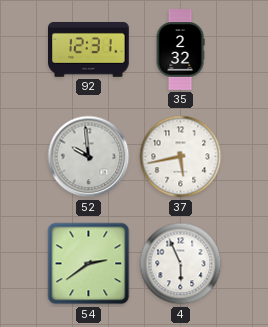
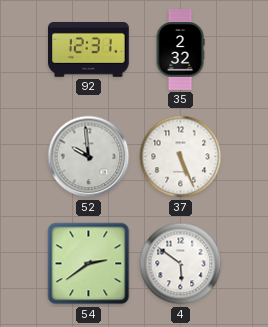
37: 5:43 -> 5:26 (181, 157)
4: 5:56 -> 5:51 (181, 264)
